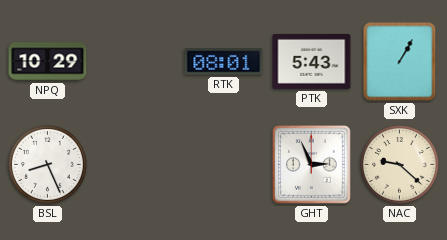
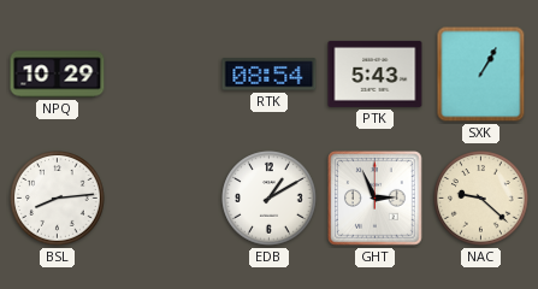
RTK: 08:01 -> 08:54 (270, 75)
BSL: 8:26 -> 8:14 (58, 199)
EDB: none -> 1:10 (270, 199)
